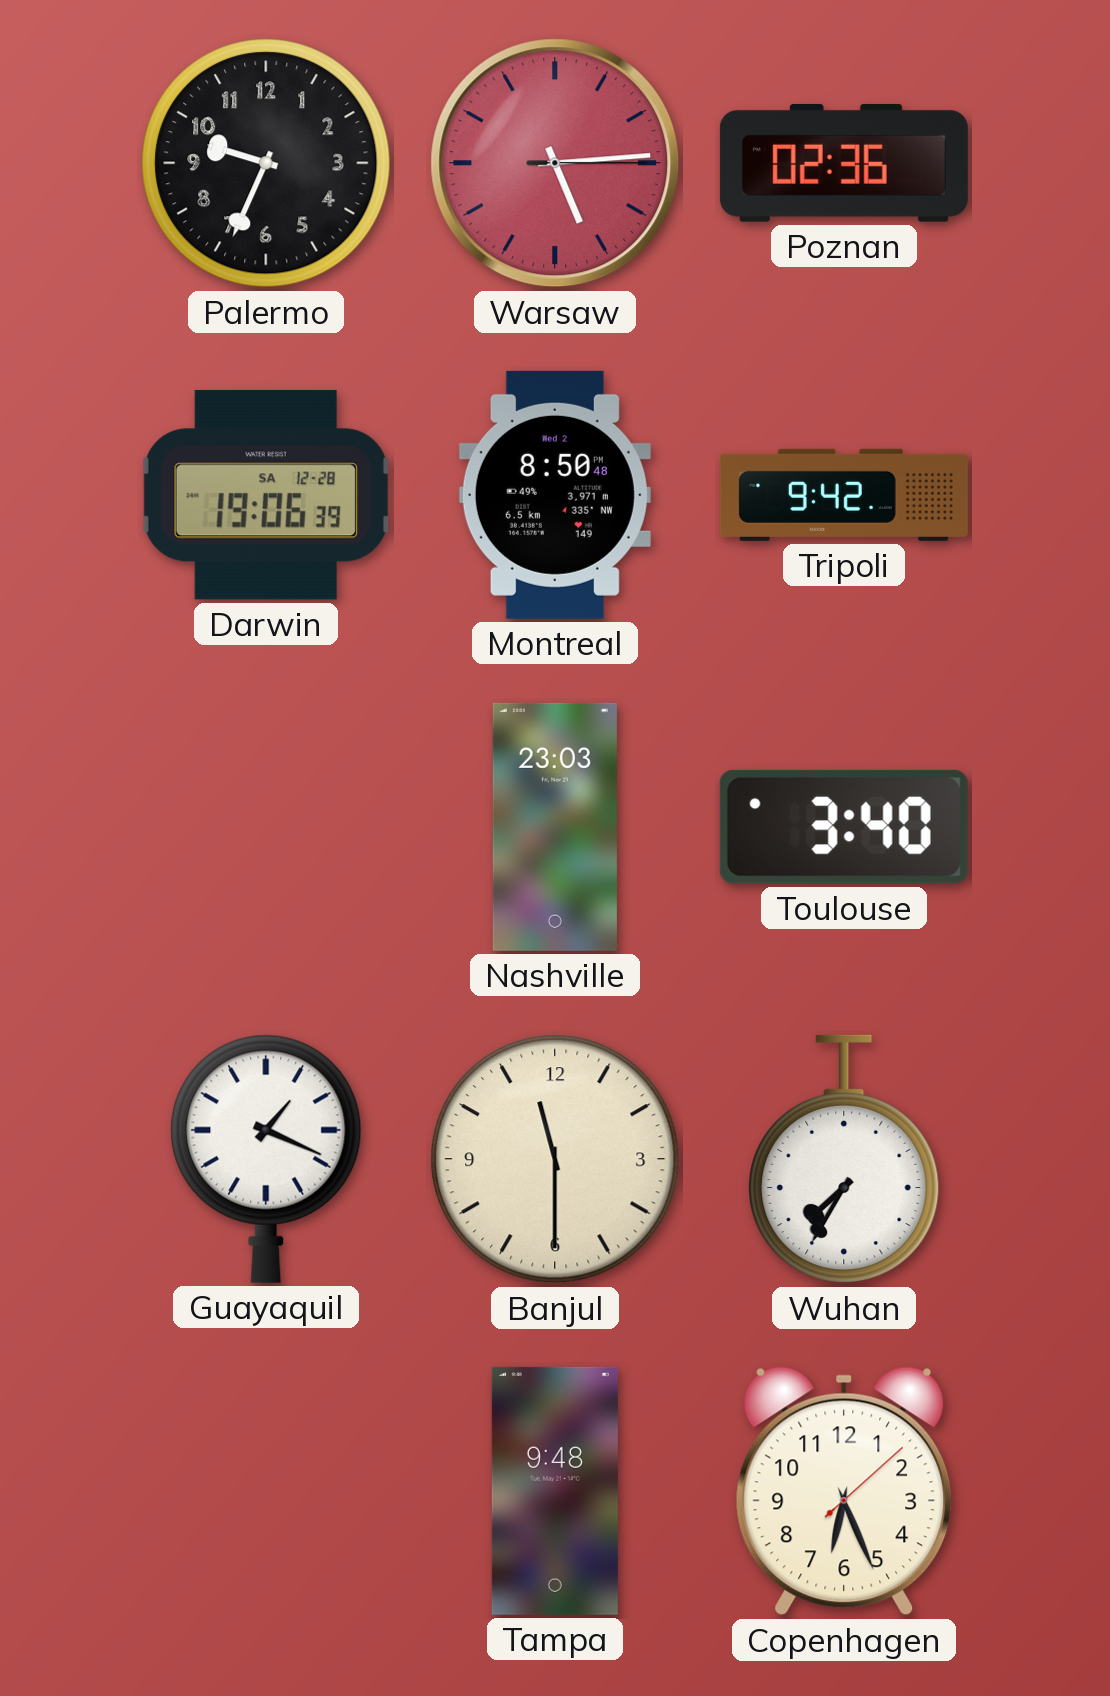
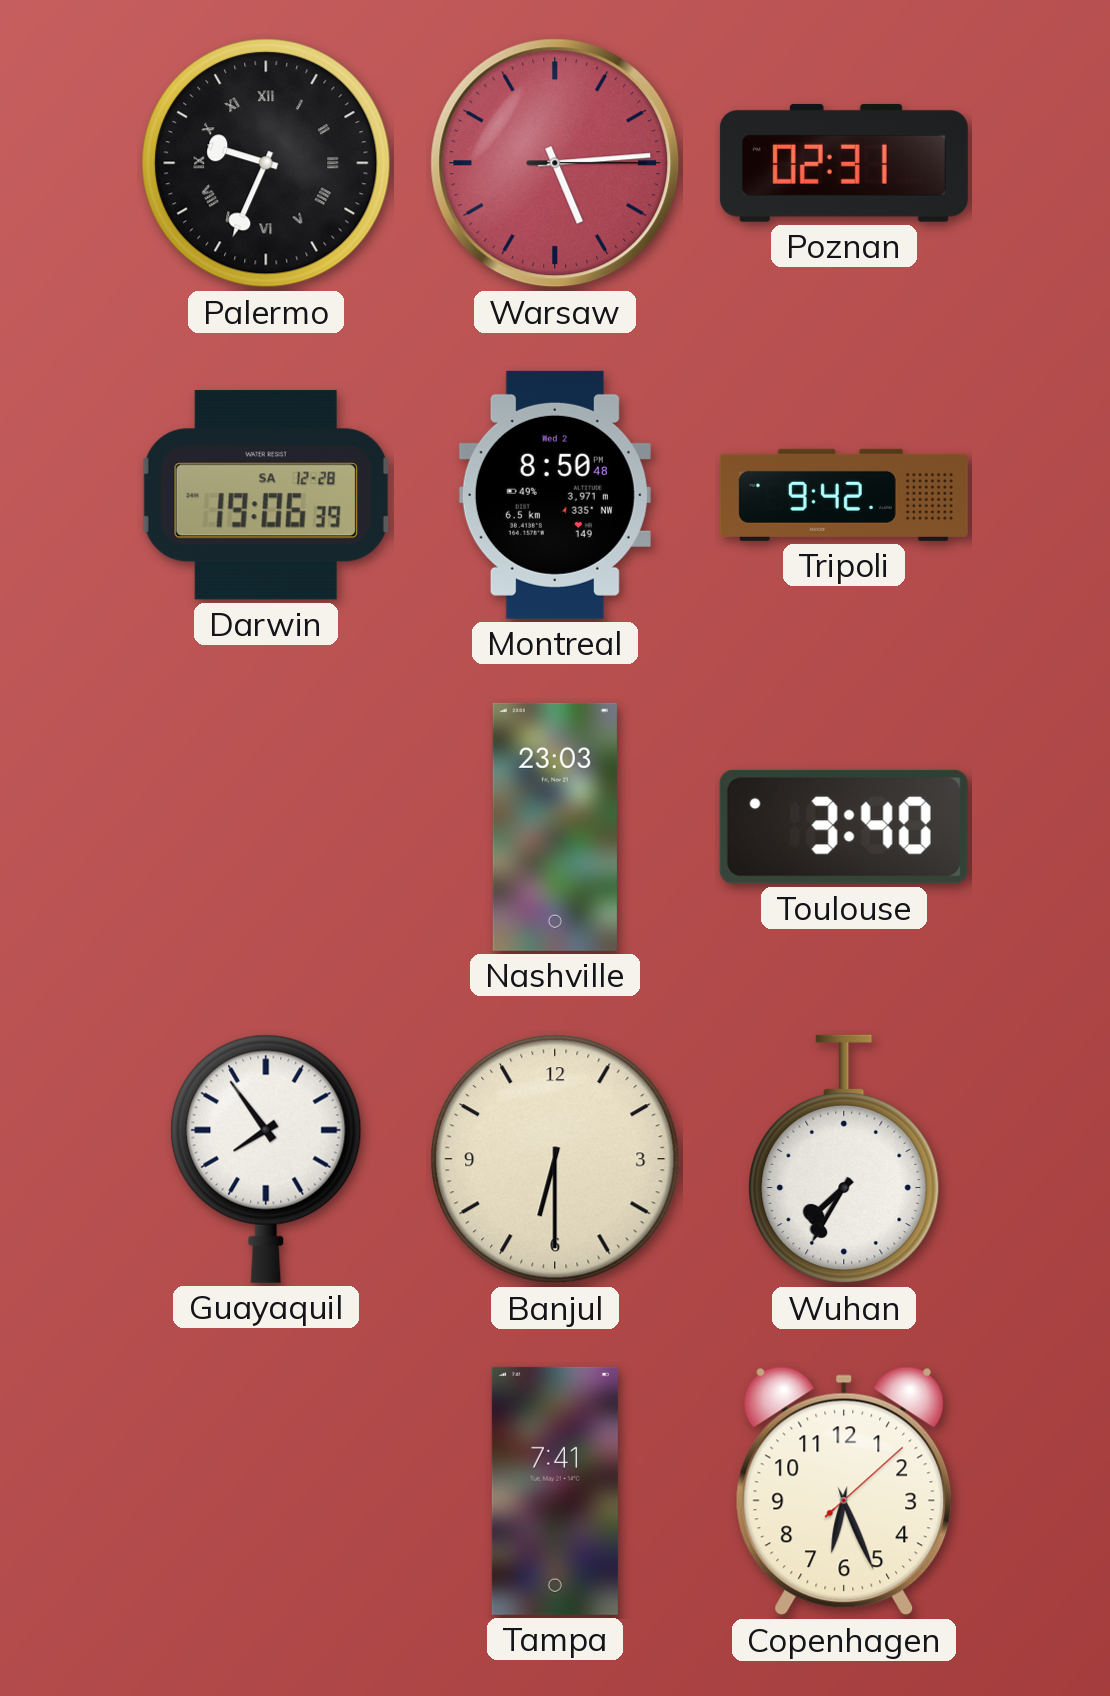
Palermo numerals: Arabic -> Roman (266, 163)
Poznan: 02:36 -> 02:31 (844, 163)
Guayaquil: 1:19 -> 7:54 (266, 1159)
Banjul: 11:30 -> 6:30 (555, 1159)
Tampa: 9:48 -> 7:41 (555, 1491)
